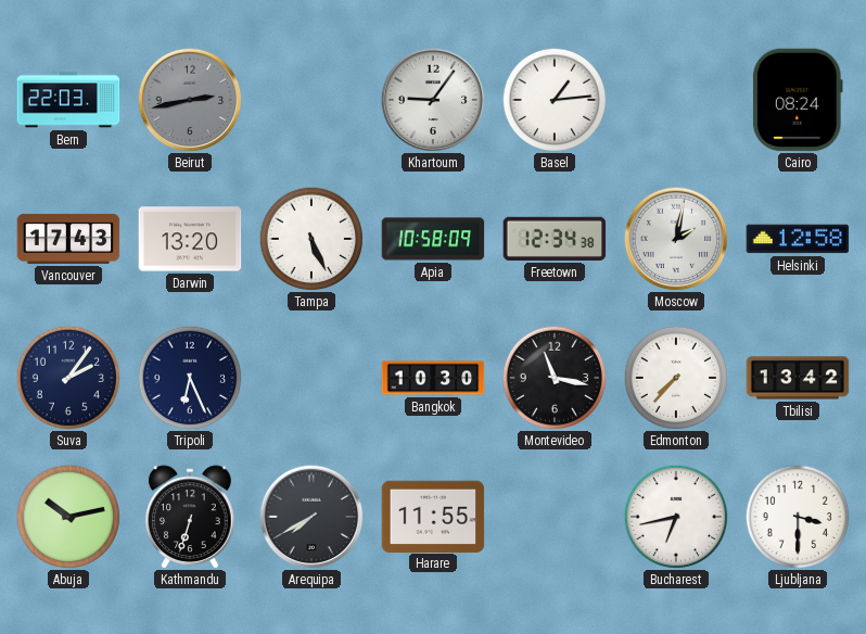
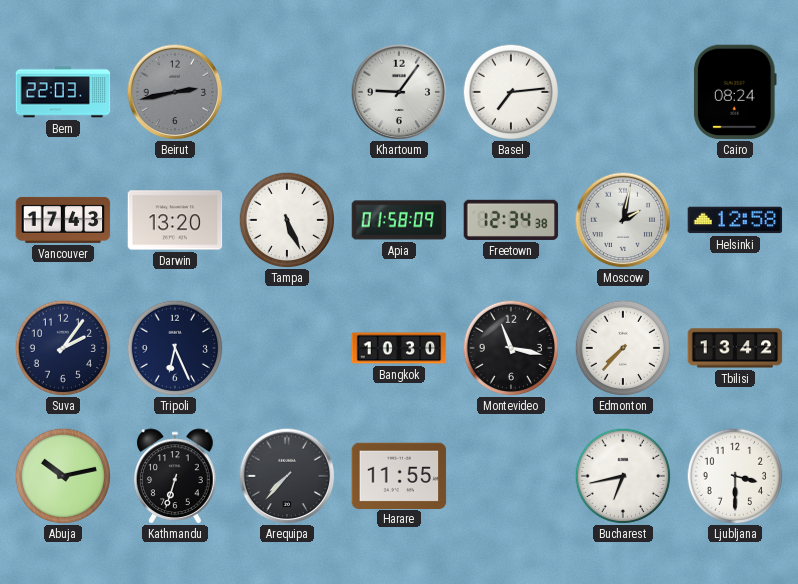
Basel: 1:14 -> 7:14 (511, 92)
Apia: 10:58 -> 01:58 (399, 220)
Arequipa: 7:40 -> 7:37 (287, 476)
